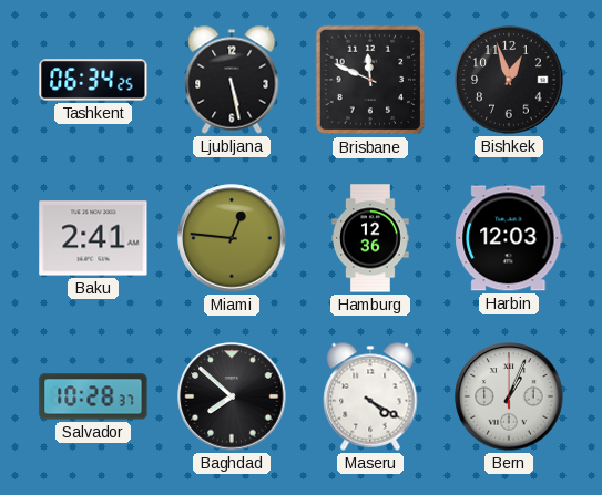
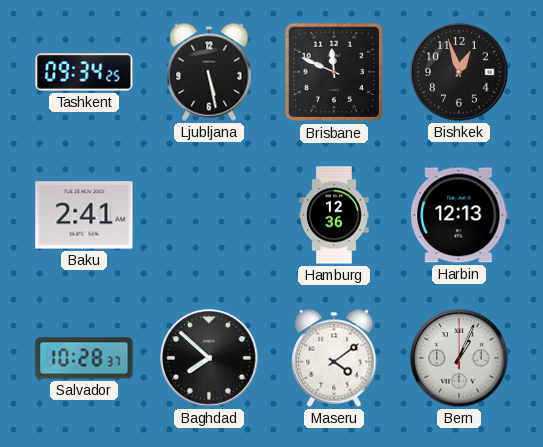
Tashkent: 06:34 -> 09:34 (84, 72)
Miami: 12:46 -> none (232, 238)
Harbin: 12:03 -> 12:13 (459, 215)
Maseru: 4:20 -> 4:09 (334, 358)
